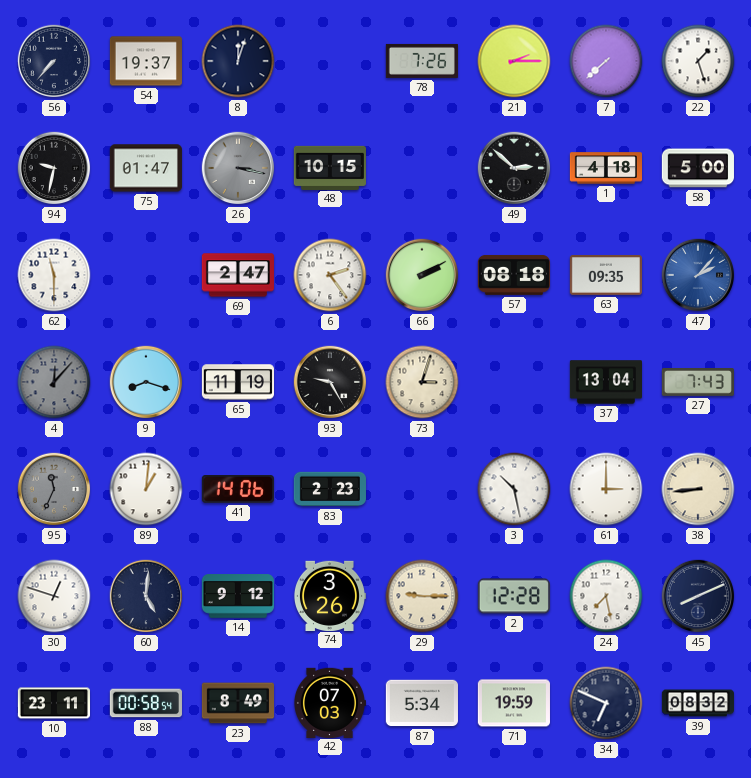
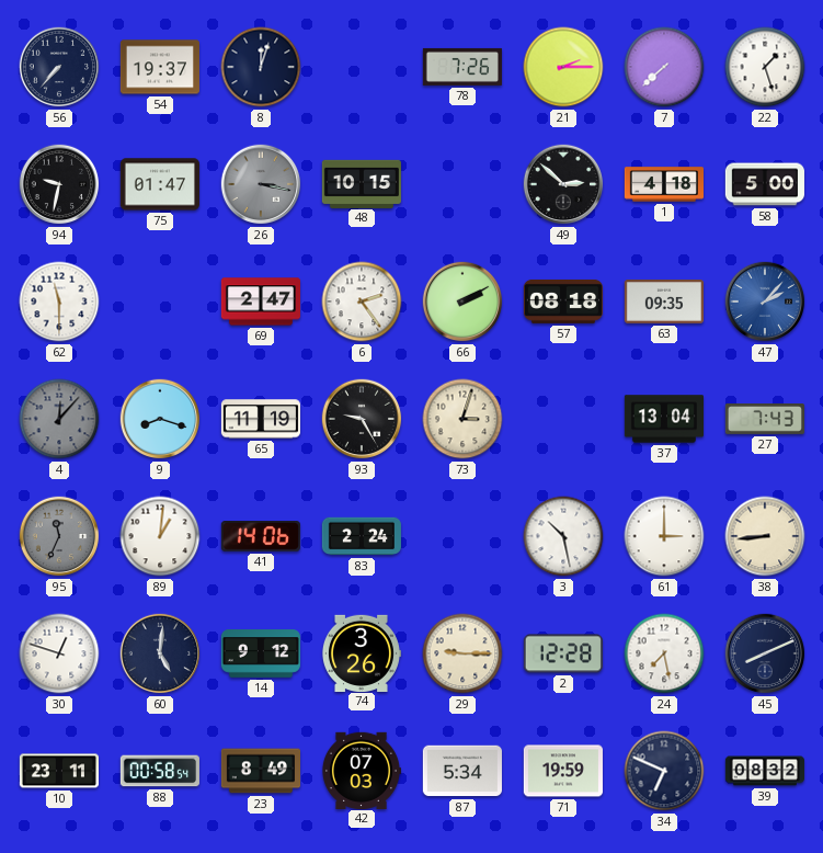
83: 2:23 -> 2:24 (362, 536)
